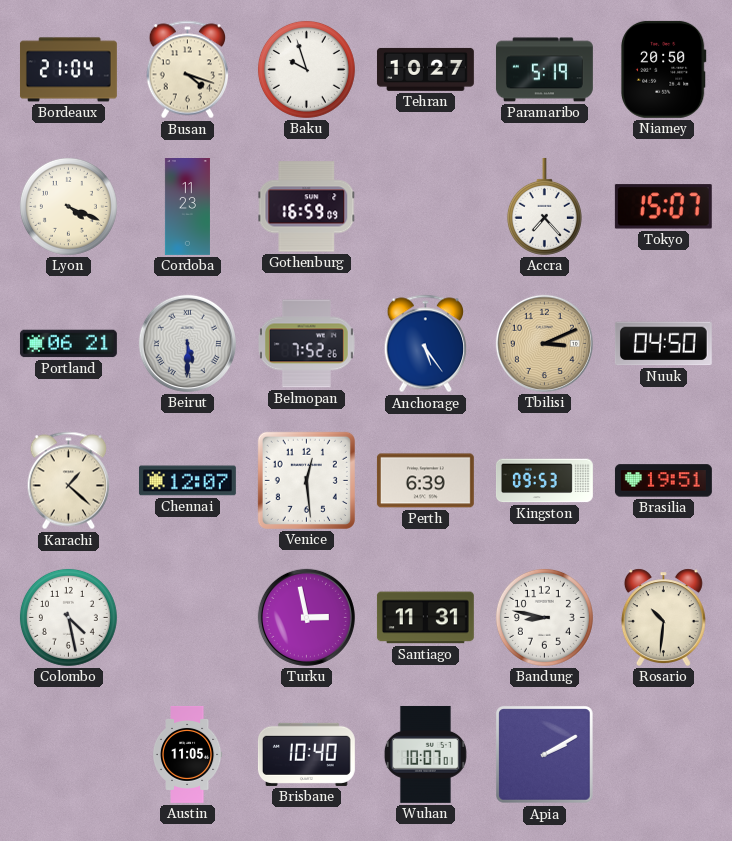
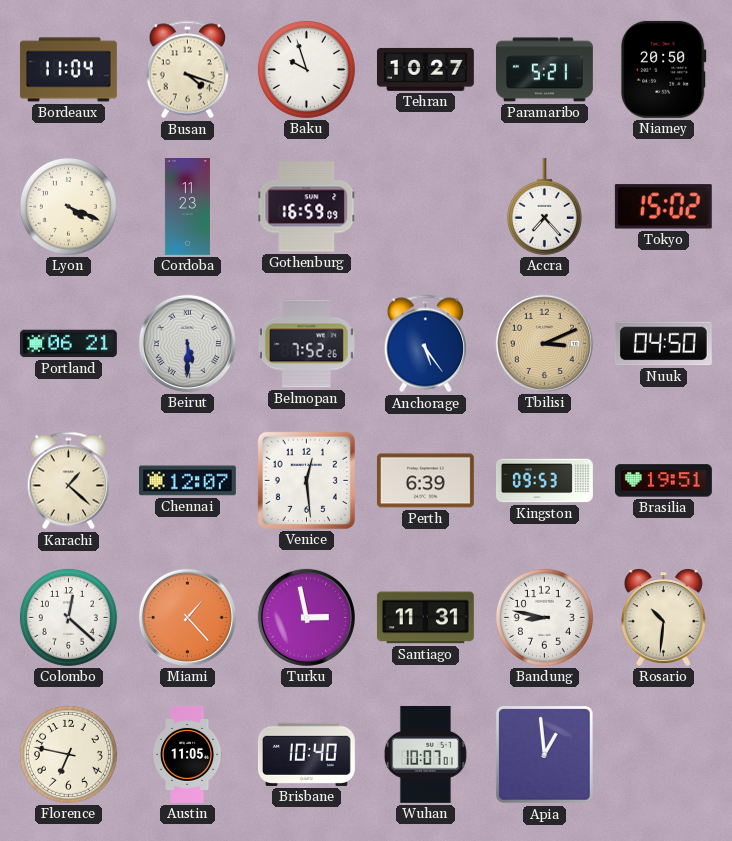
Bordeaux: 21:04 -> 11:04 (68, 70)
Paramaribo: 5:19 -> 5:21 (544, 70)
Tokyo: 15:07 -> 15:02 (663, 207)
Colombo: 4:28 -> 12:22 (68, 617)
Miami: none -> 1:23 (187, 617)
Florence: none -> 6:47 (68, 754)
Apia: 2:10 -> 12:59 (545, 755)
